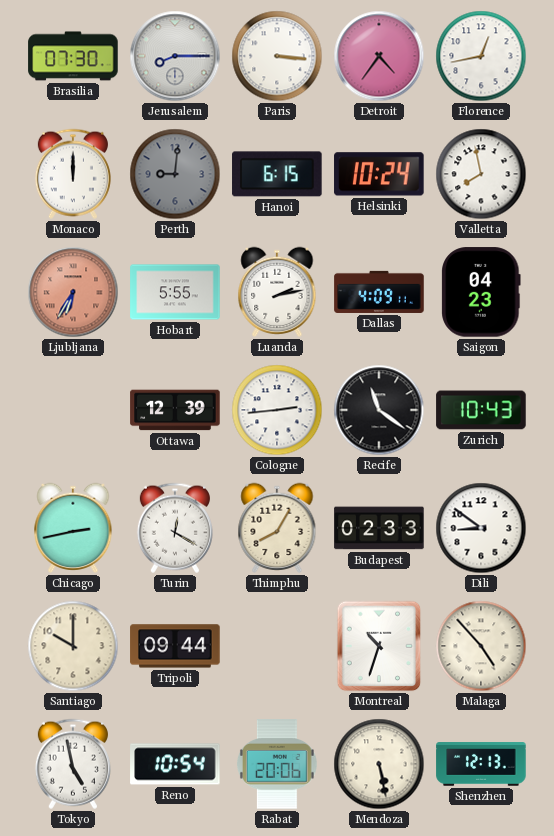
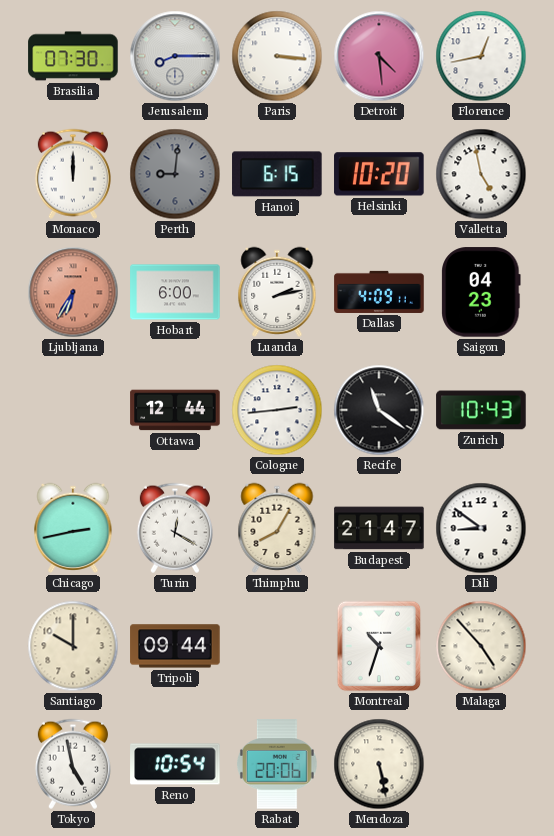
Detroit: 4:36 -> 4:29 (379, 56)
Helsinki: 10:24 -> 10:20 (379, 174)
Valletta: 7:58 -> 4:58 (481, 174)
Hobart: 5:55 -> 6:00 (175, 292)
Ottawa: 12:39 -> 12:44 (175, 410)
Budapest: 02:33 -> 21:47 (379, 528)
Shenzhen: 12:13 -> none (481, 764)
